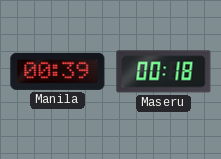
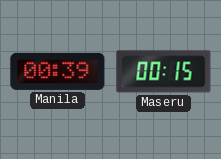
Maseru: 00:18 -> 00:15 (164, 72)
